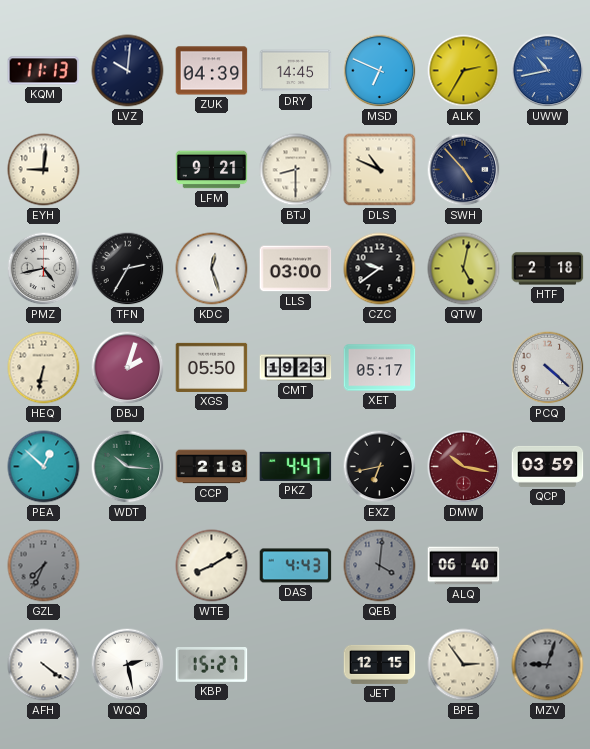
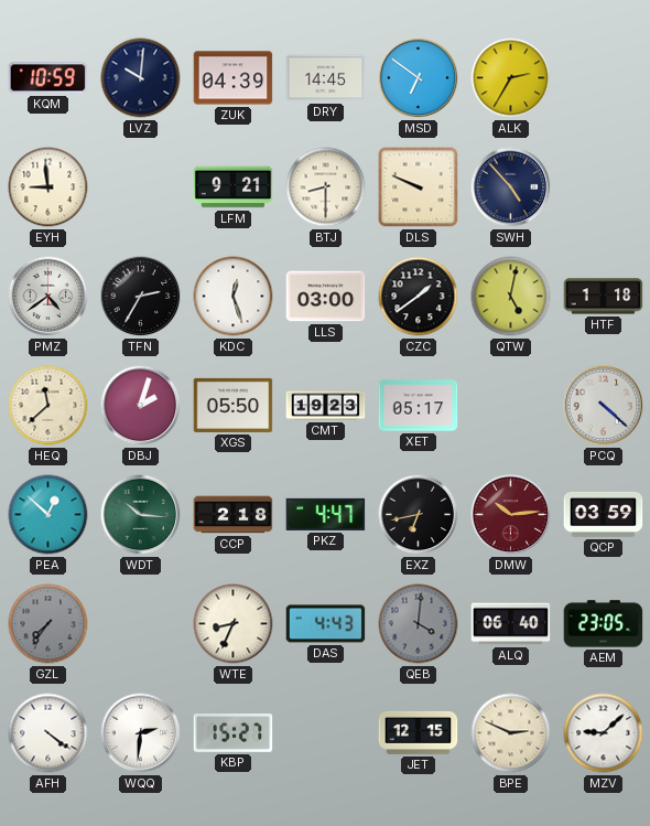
KQM: 11:13 -> 10:59 (48, 78)
MSD: 6:49 -> 6:51 (419, 78)
UWW: 10:43 -> none (548, 71)
EYH: 9:01 -> 8:59 (48, 187)
DLS: 10:49 -> 9:49 (419, 187)
PMZ: 4:43 -> 4:39 (48, 297)
CZC: 9:39 -> 1:39 (419, 297)
HTF: 2:18 -> 1:18 (604, 297)
HEQ: 6:32 -> 11:38 (48, 406)
DMW: 10:17 -> 10:14 (511, 515)
GZL: 7:34 -> 7:36 (48, 624)
WTE: 8:10 -> 8:34 (234, 624)
AEM: none -> 23:05 (604, 624)
WQQ: 2:28 -> 2:31 (141, 733)
BPE: 2:54 -> 2:49 (511, 733)
MZV: 9:03 -> 9:08 (604, 733)
MZV dial: grey -> white (604, 733)
